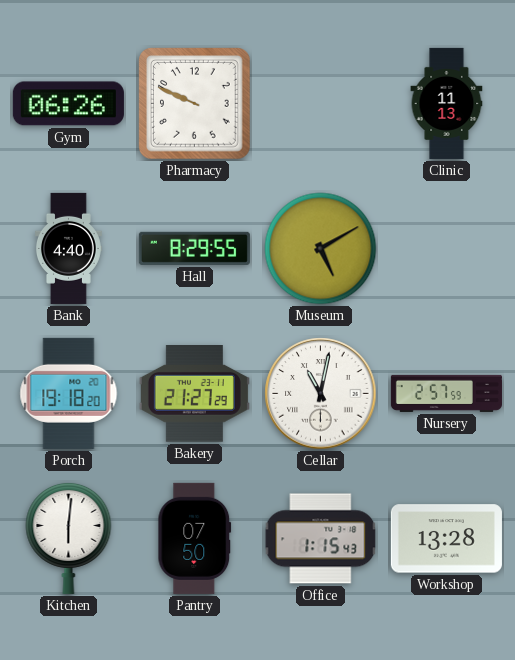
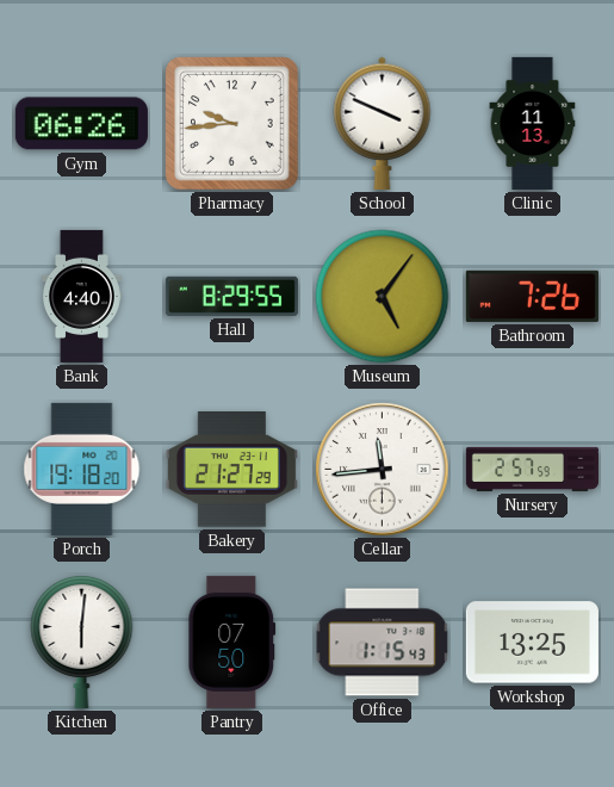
Pharmacy: 9:49 -> 9:44 (232, 124)
School: none -> 3:49 (383, 123)
Museum: 5:10 -> 5:06 (383, 297)
Bathroom: none -> 7:26 (532, 296)
Cellar: 11:02 -> 11:44 (383, 470)
Workshop: 13:28 -> 13:25 (532, 643)
